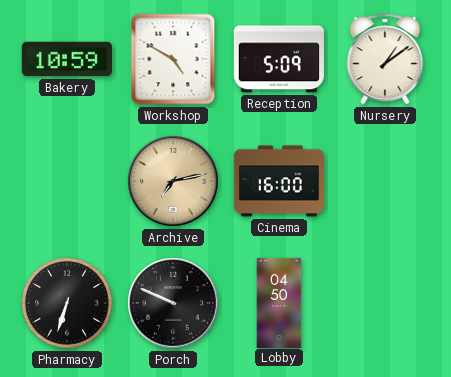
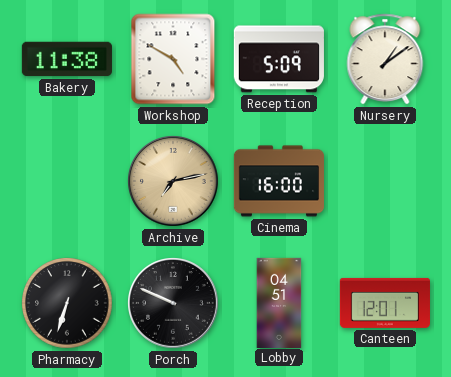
Bakery: 10:59 -> 11:38 (67, 59)
Lobby: 04:50 -> 04:51 (279, 302)
Canteen: none -> 12:01 (385, 303)
